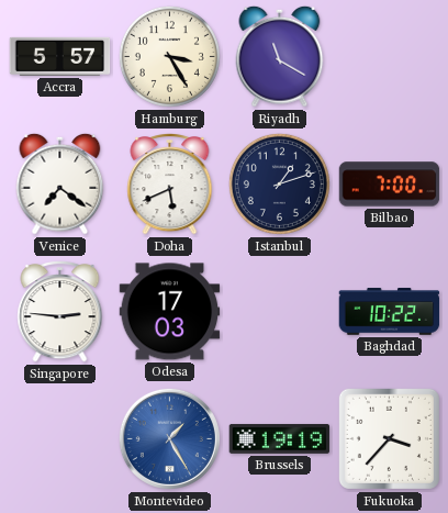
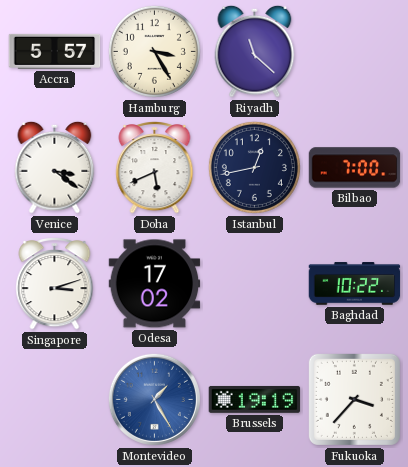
Riyadh: 11:20 -> 11:22 (255, 51)
Venice: 7:21 -> 3:21 (55, 167)
Istanbul: 1:12 -> 12:43 (254, 167)
Singapore: 2:46 -> 3:12 (55, 284)
Odesa: 17:03 -> 17:02 (155, 284)
